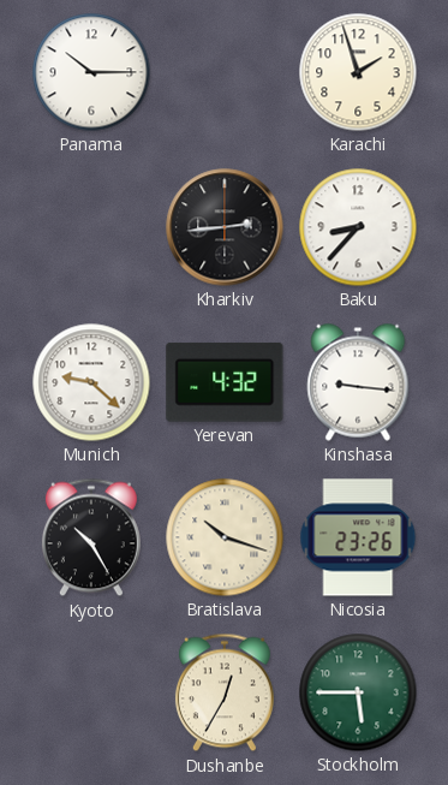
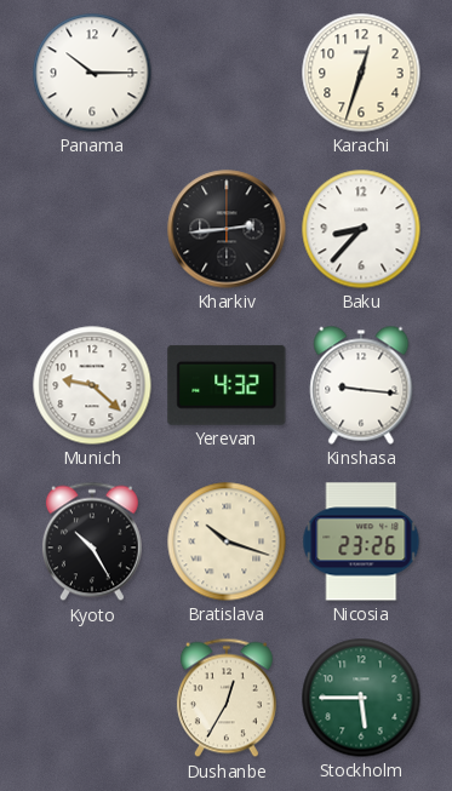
Karachi: 1:57 -> 12:33 (361, 73)
